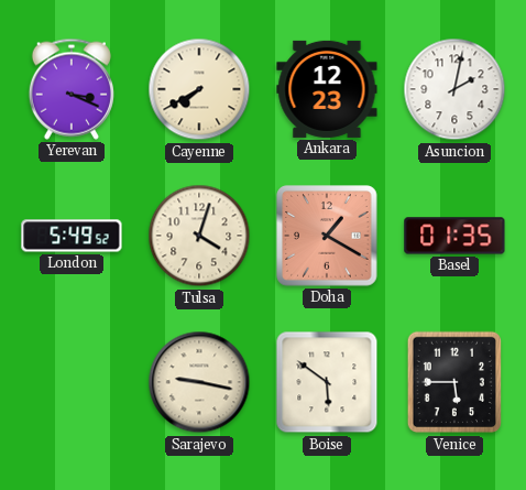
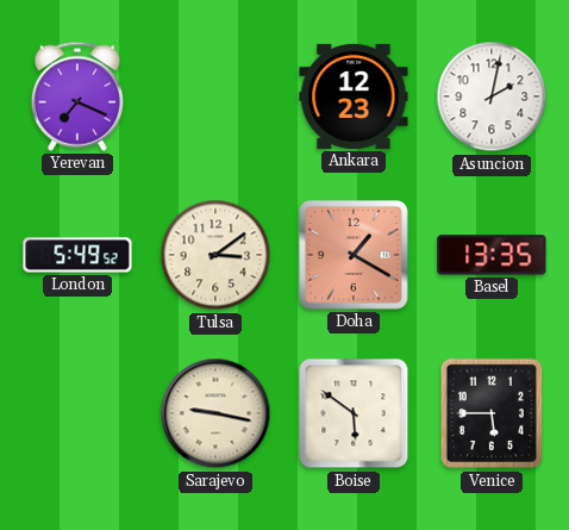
Yerevan: 3:19 -> 7:19 (77, 96)
Cayenne: 7:40 -> none (199, 89)
Tulsa: 4:03 -> 3:09 (215, 255)
Basel: 01:35 -> 13:35 (492, 255)
